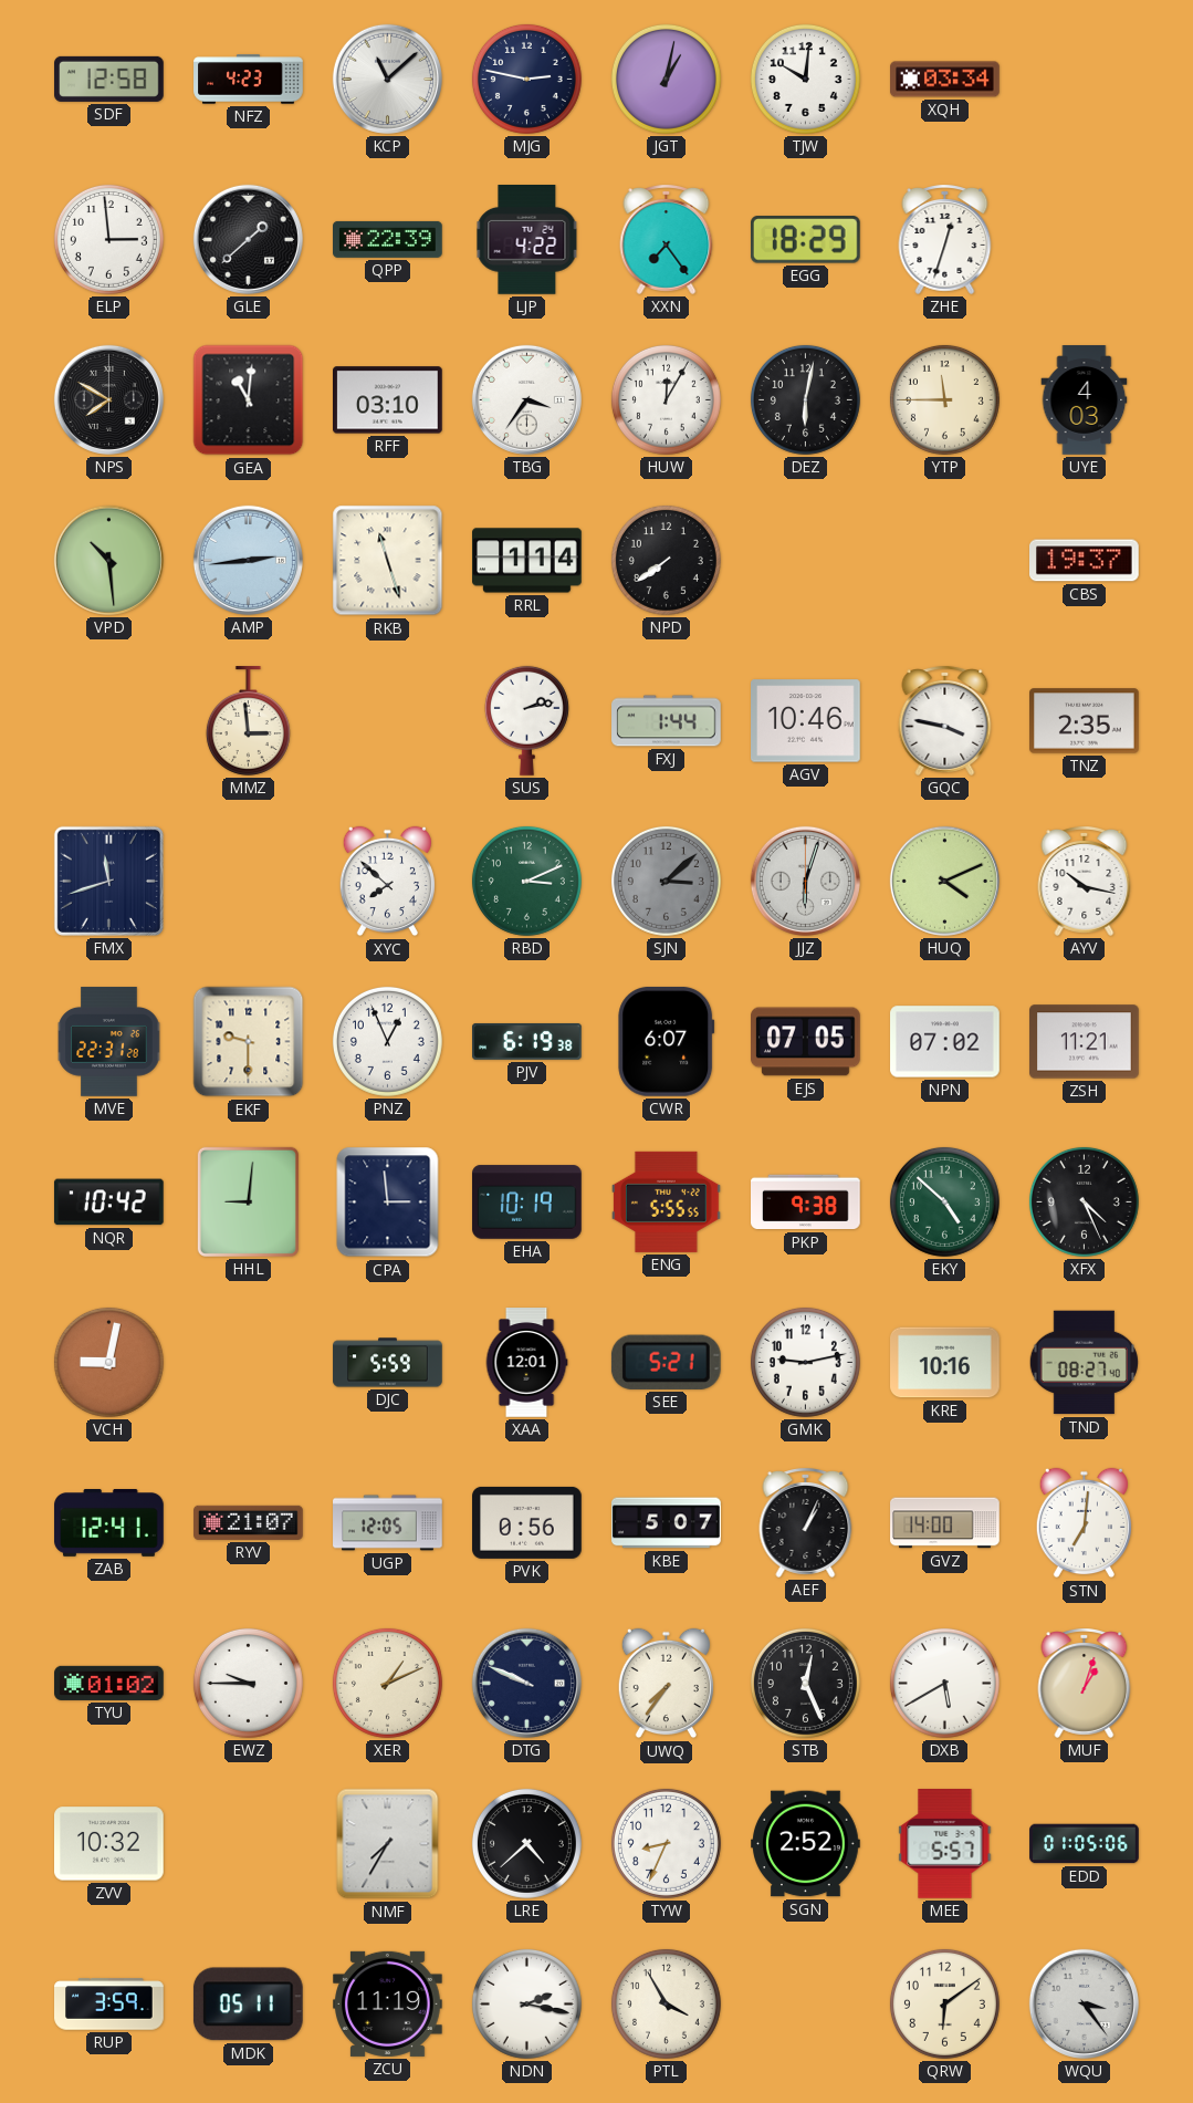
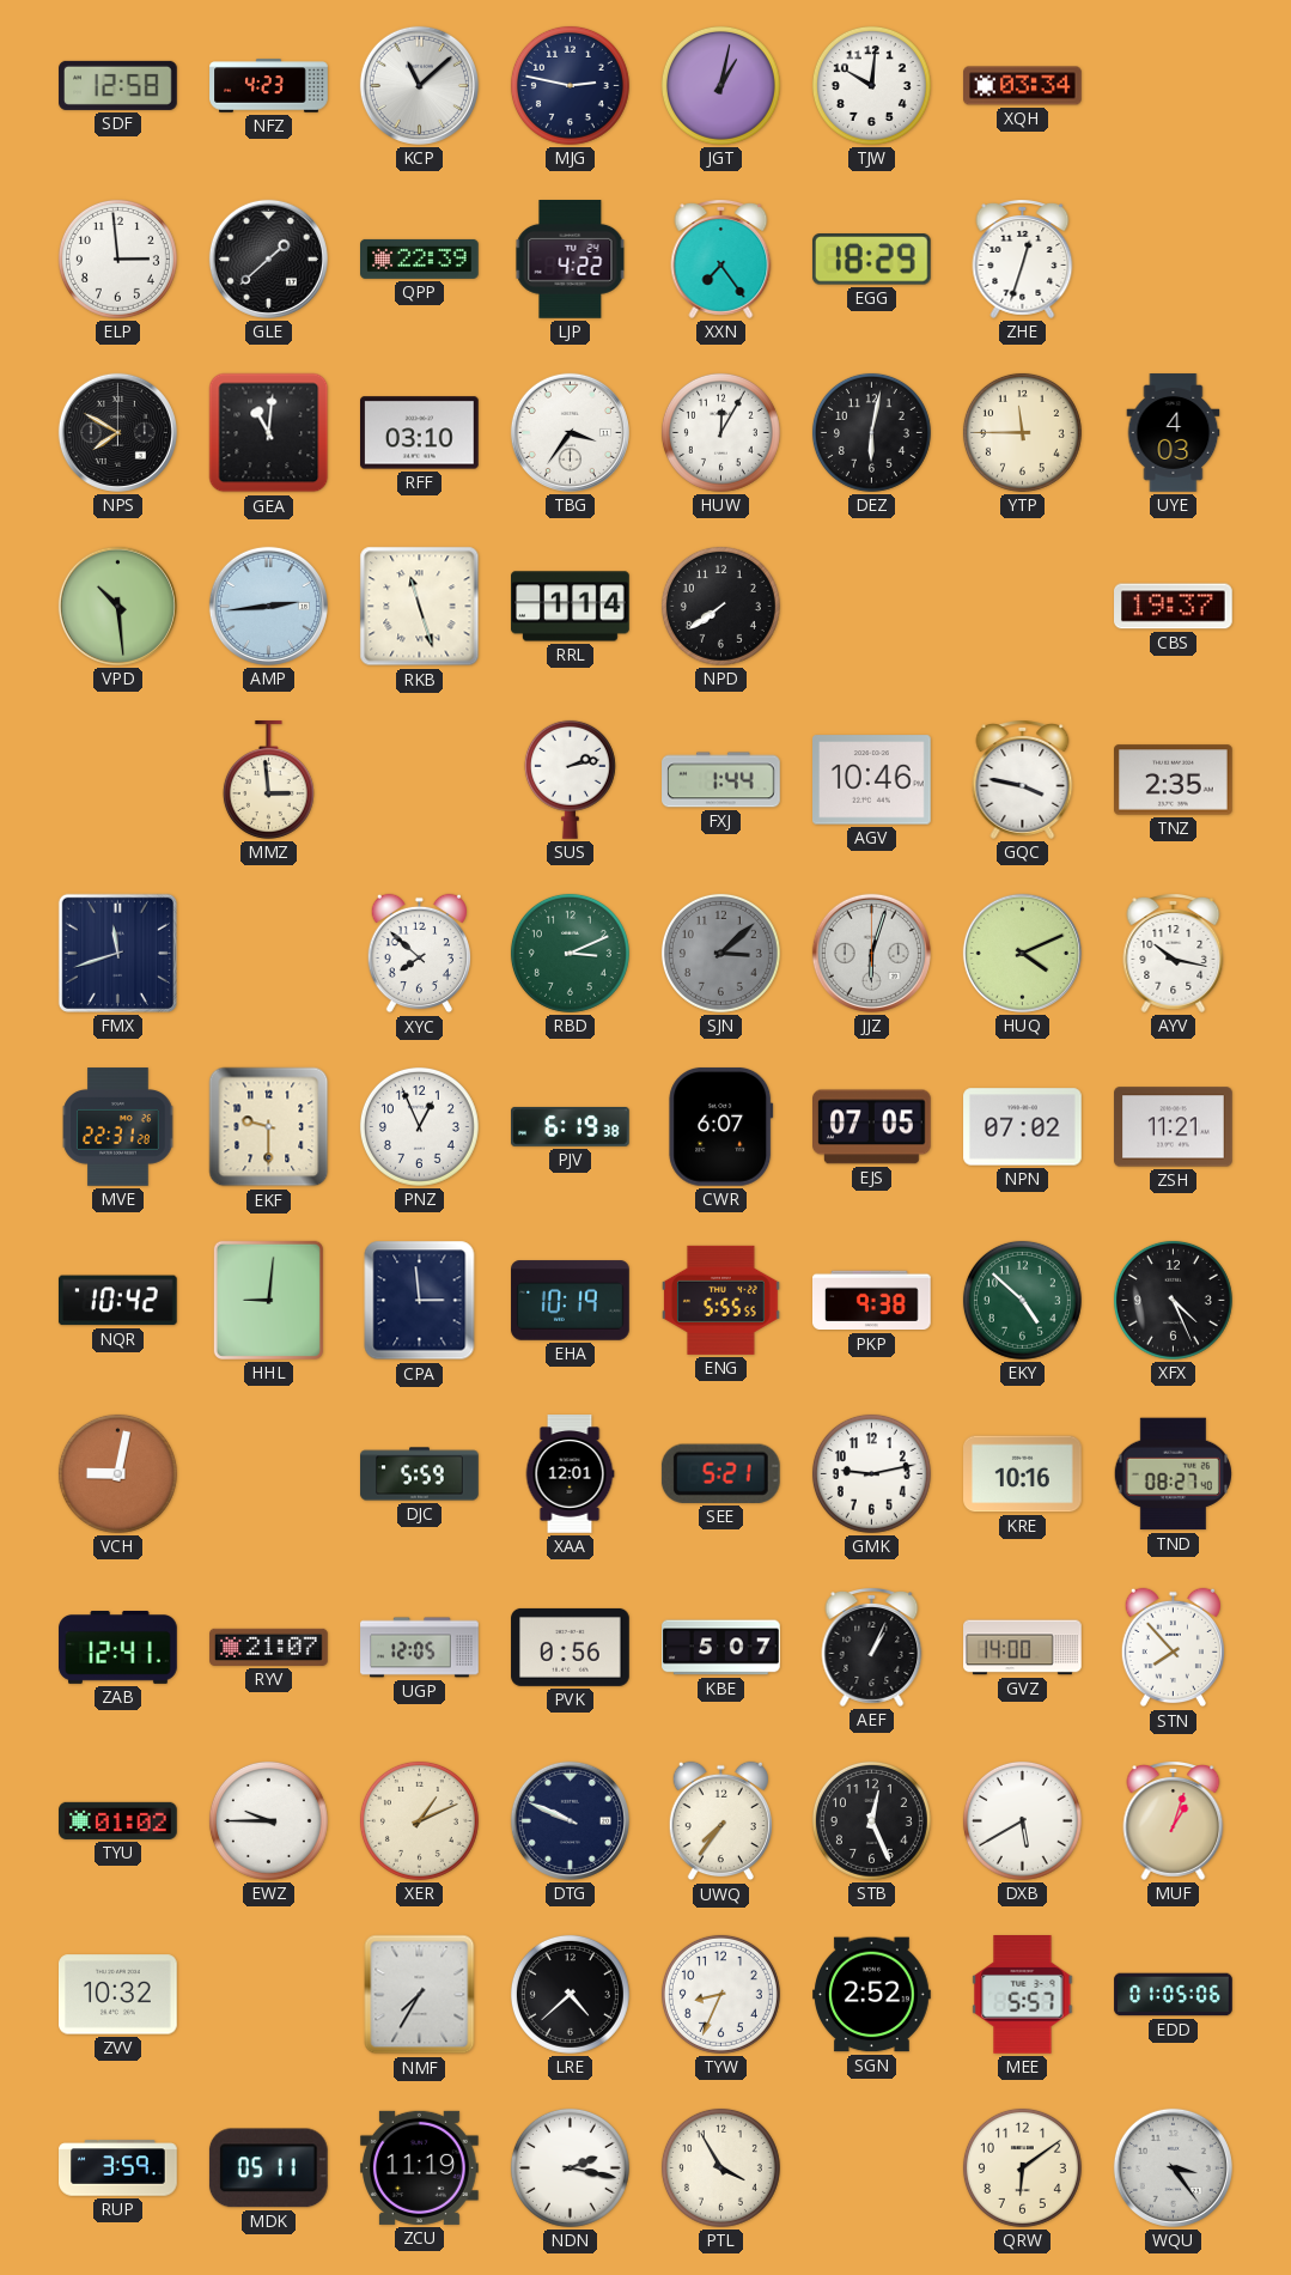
STN: 7:01 -> 7:53 (1173, 1648)
